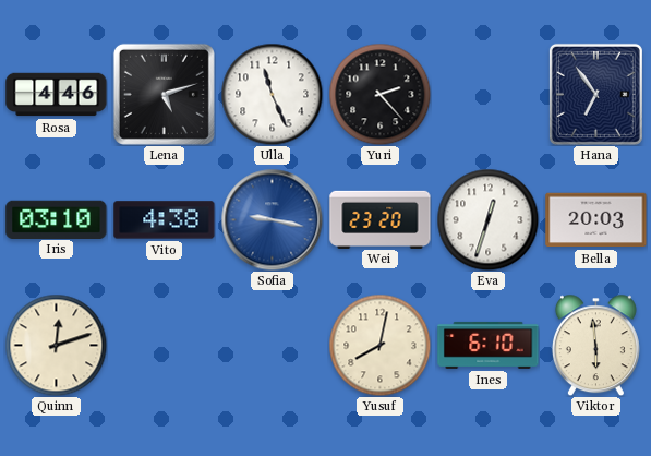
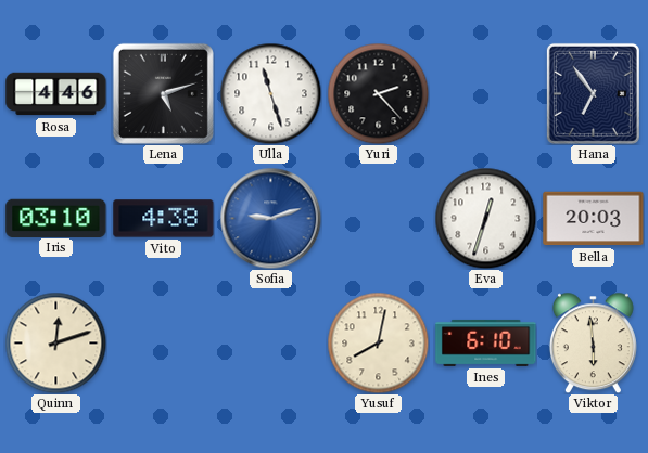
Ulla: 11:26 -> 11:27 (270, 93)
Sofia: 9:17 -> 9:12 (270, 218)
Wei: 23:20 -> none (381, 219)
